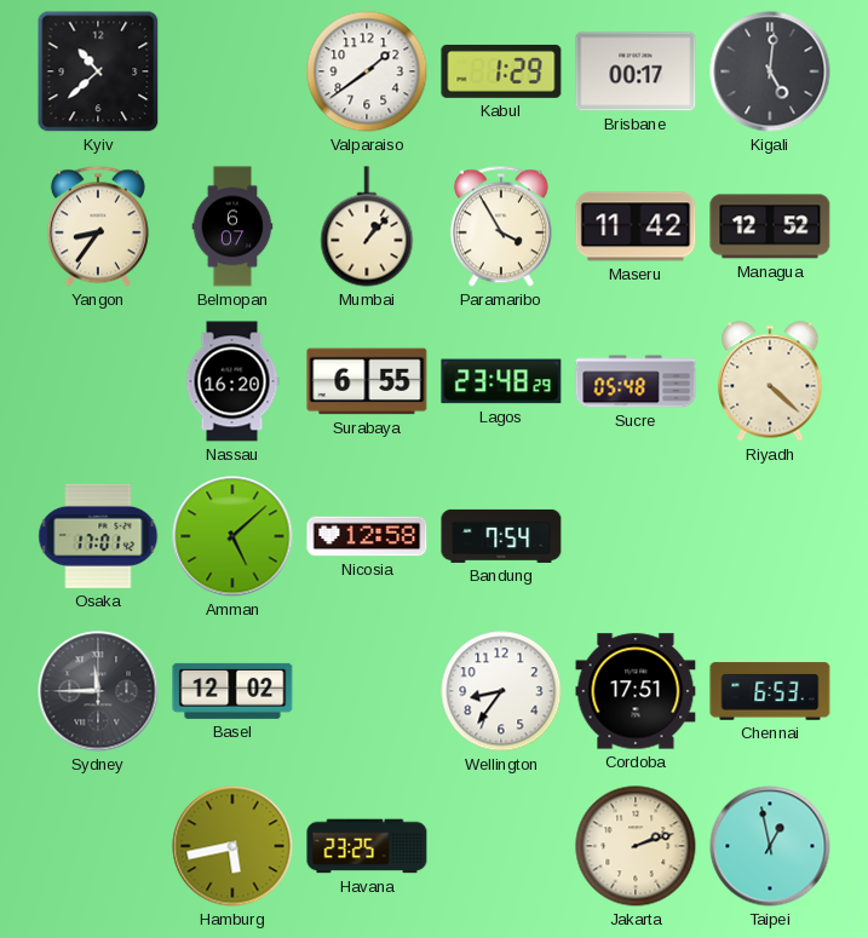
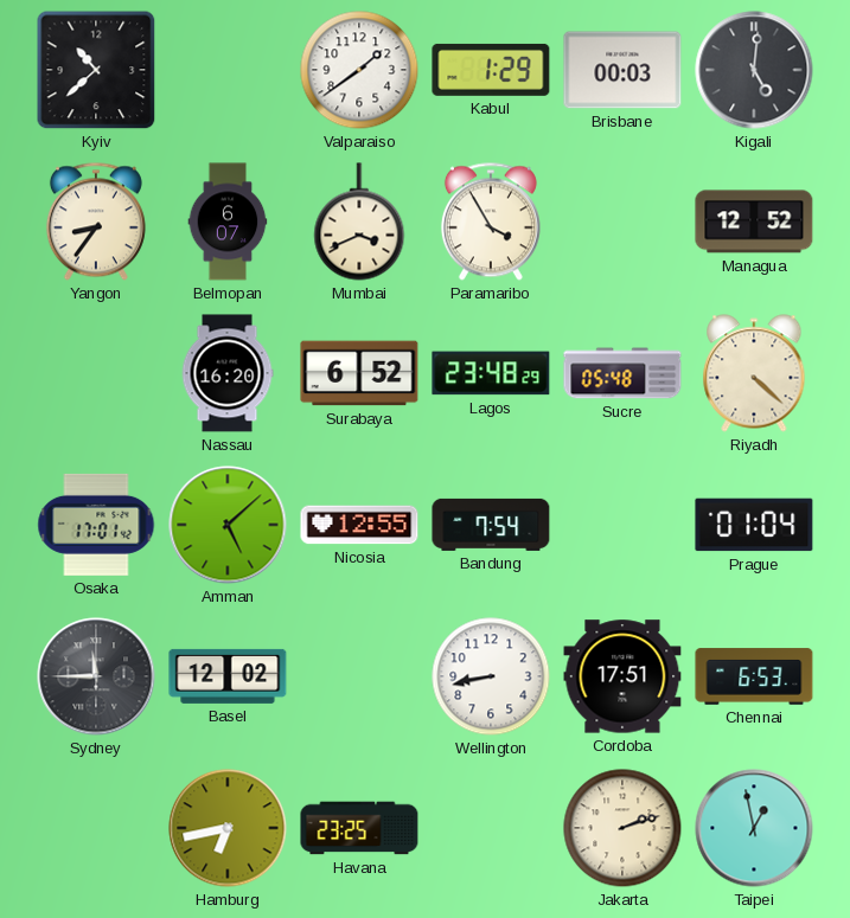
Brisbane: 00:17 -> 00:03 (622, 70)
Mumbai: 1:07 -> 3:41 (359, 222)
Maseru: 11:42 -> none (636, 226)
Surabaya: 6:55 -> 6:52 (359, 373)
Nicosia: 12:58 -> 12:55 (359, 525)
Prague: none -> 01:04 (754, 525)
Wellington: 8:36 -> 8:43 (491, 676)
Hamburg: 5:43 -> 6:43 (228, 828)
